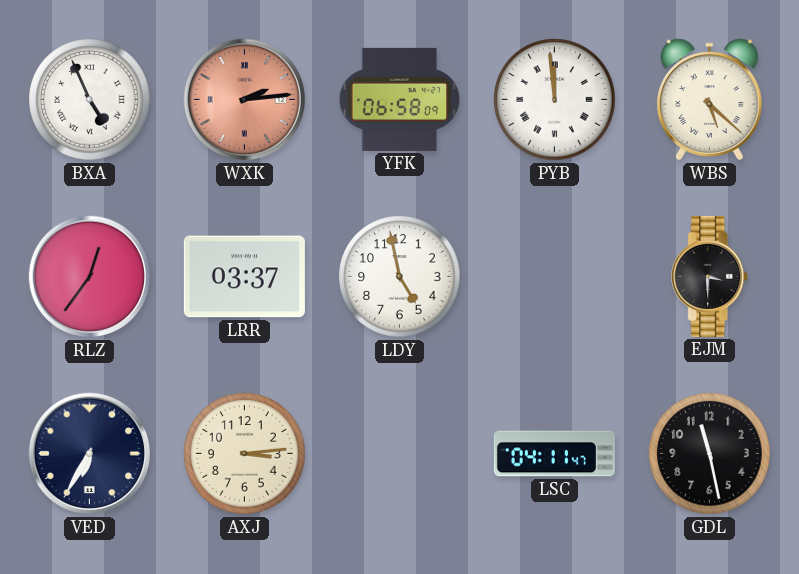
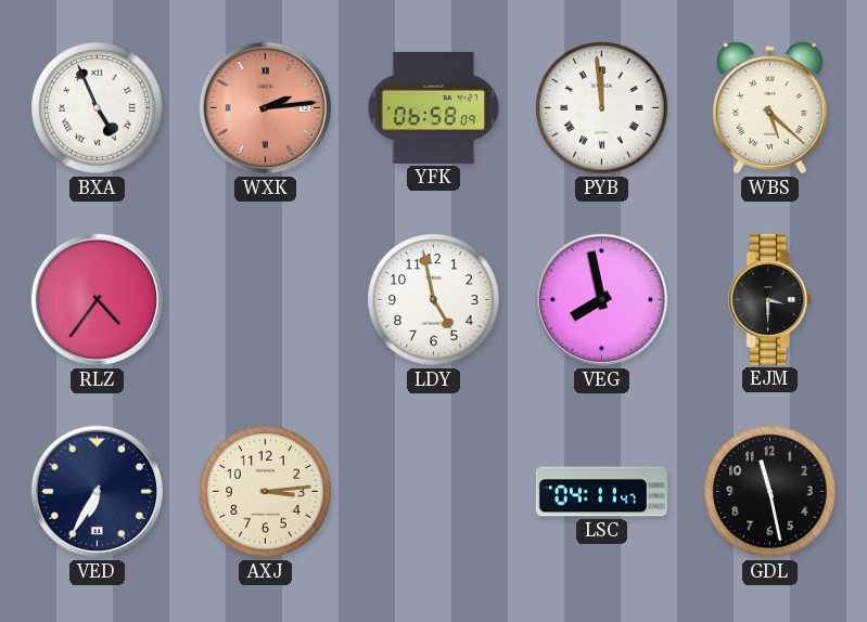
RLZ: 12:36 -> 4:36 (98, 300)
LRR: 03:37 -> none (244, 277)
VEG: none -> 7:58 (602, 300)
